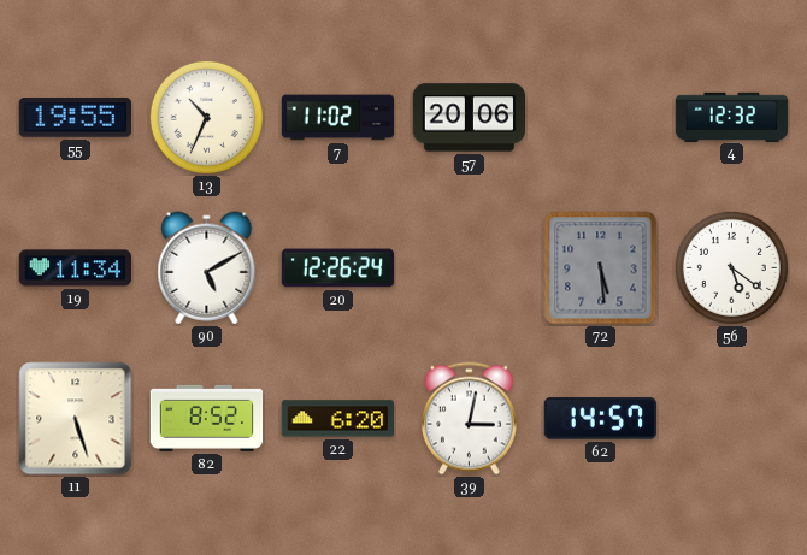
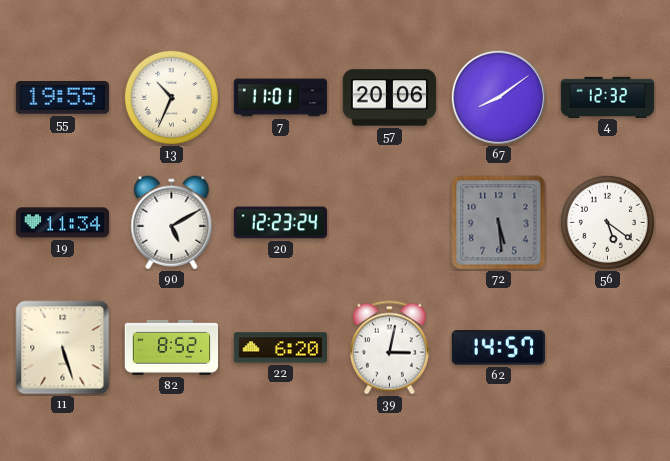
7: 11:02 -> 11:01 (281, 98)
67: none -> 8:09 (498, 97)
20: 12:26 -> 12:23 (281, 223)
